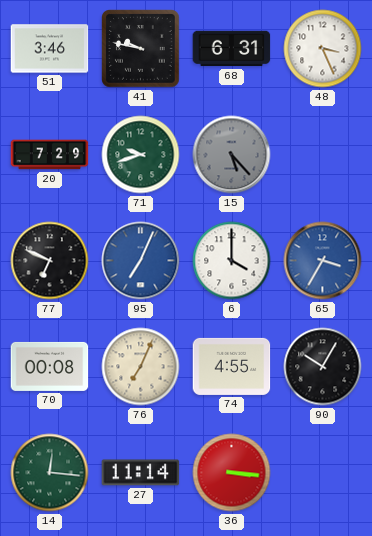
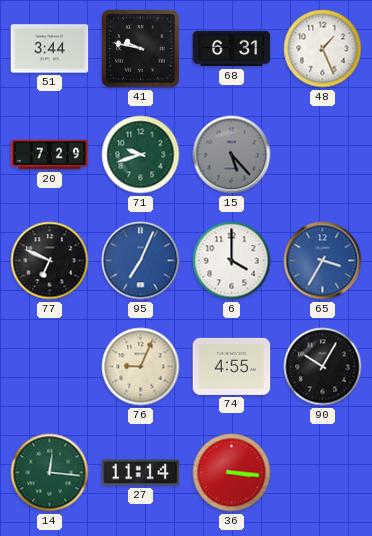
51: 3:46 -> 3:44 (50, 49)
48: 3:26 -> 1:26 (323, 49)
70: 00:08 -> none (50, 366)
76: 7:04 -> 9:04 (141, 367)
